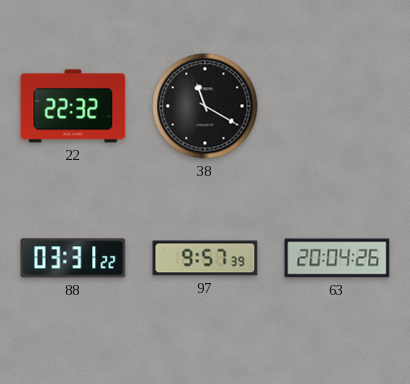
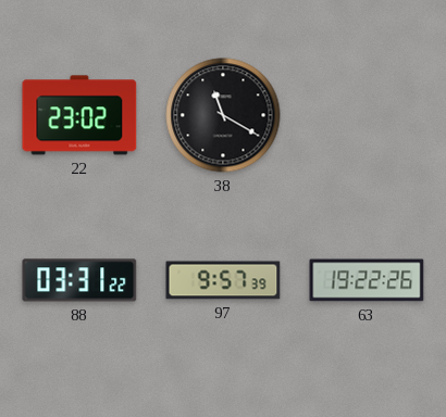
22: 22:32 -> 23:02 (79, 115)
63: 20:04 -> 19:22 (367, 280)
